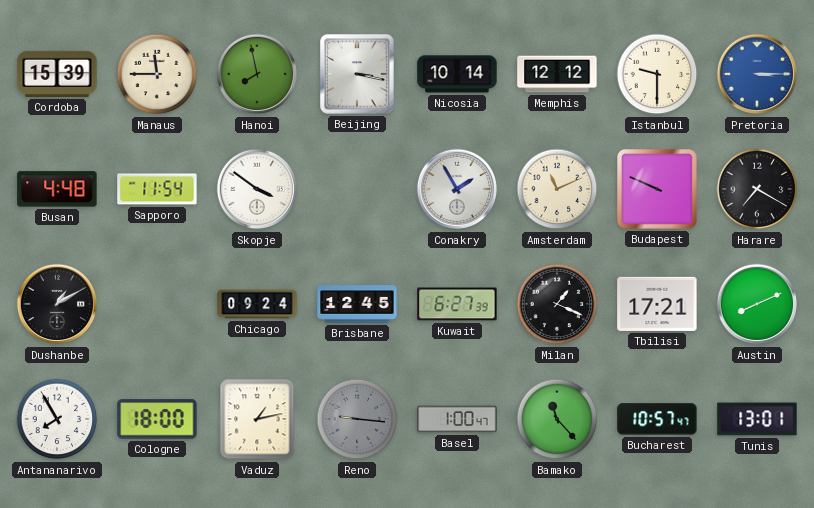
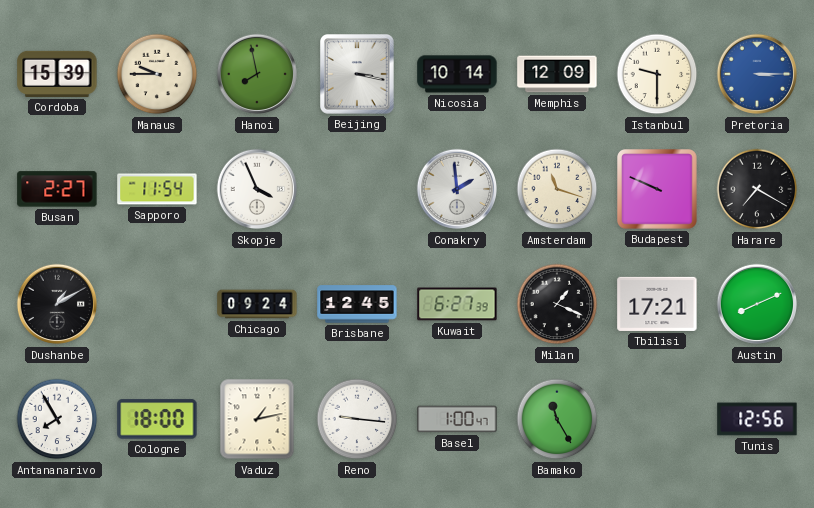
Manaus: 11:45 -> 9:45 (157, 74)
Memphis: 12:12 -> 12:09 (557, 74)
Busan: 4:48 -> 2:27 (57, 189)
Skopje: 3:51 -> 3:56 (257, 189)
Conakry: 1:55 -> 1:59 (457, 189)
Amsterdam: 11:11 -> 11:18 (557, 189)
Reno dial: grey -> white (357, 419)
Bamako: 11:23 -> 11:25 (557, 419)
Bucharest: 10:57 -> none (657, 419)
Tunis: 13:01 -> 12:56 (757, 419)
